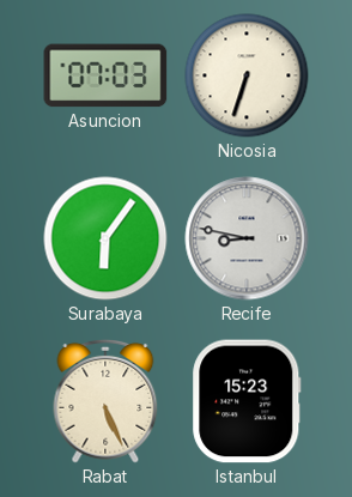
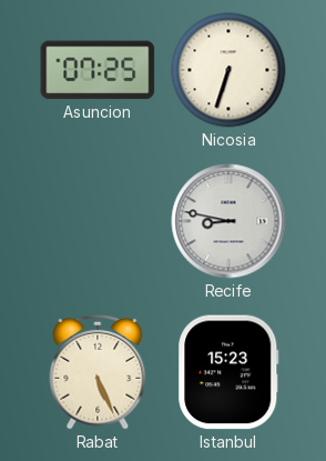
Asuncion: 07:03 -> 07:25 (98, 70)
Surabaya: 6:06 -> none (105, 238)
